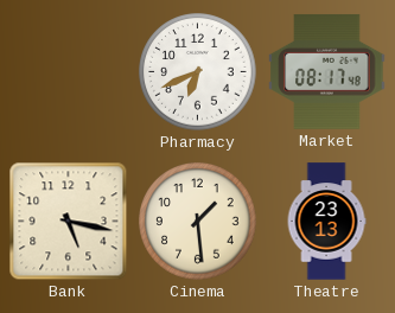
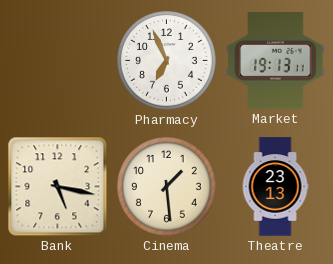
Pharmacy: 6:41 -> 6:56 (167, 61)
Market: 08:17 -> 19:13 (276, 60)
